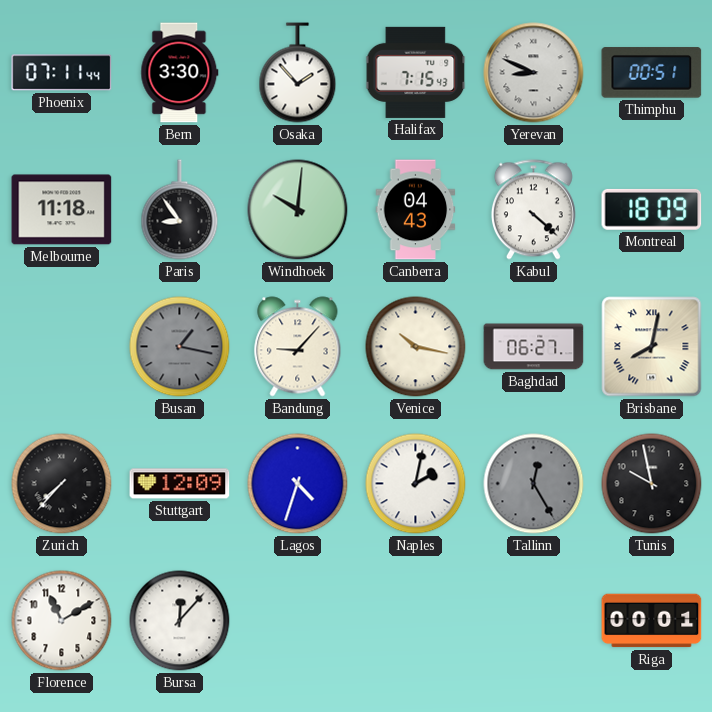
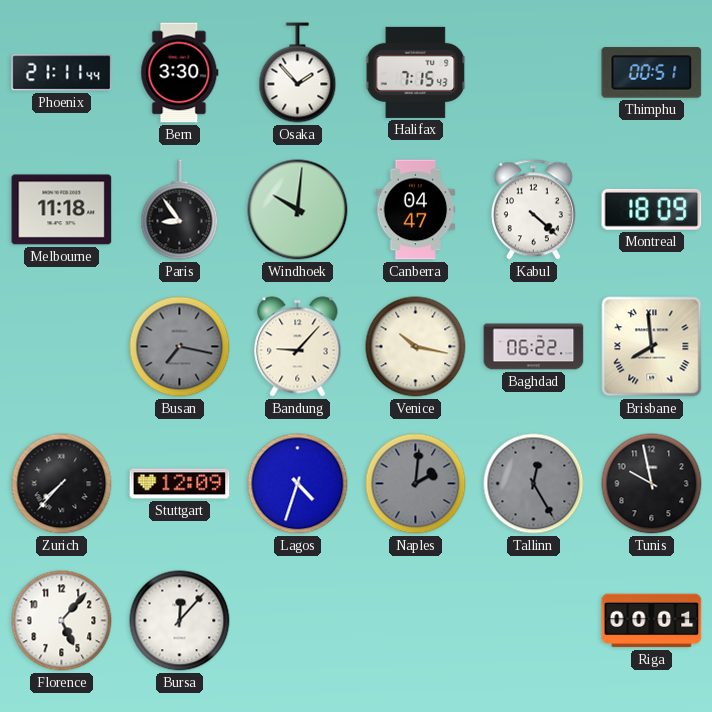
Phoenix: 07:11 -> 21:11 (62, 73)
Yerevan: 8:49 -> none (534, 73)
Canberra: 04:43 -> 04:47 (416, 210)
Busan: 1:17 -> 7:17 (180, 347)
Baghdad: 06:27 -> 06:22 (534, 347)
Brisbane: 8:02 -> 7:59 (652, 347)
Naples: 2:02 -> 2:01 (416, 484)
Naples dial: white -> grey (416, 484)
Florence: 11:10 -> 5:07 (62, 621)
